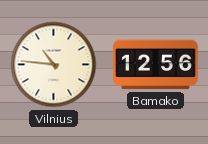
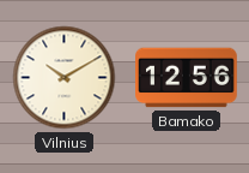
Vilnius: 10:46 -> 10:10 (65, 78)
